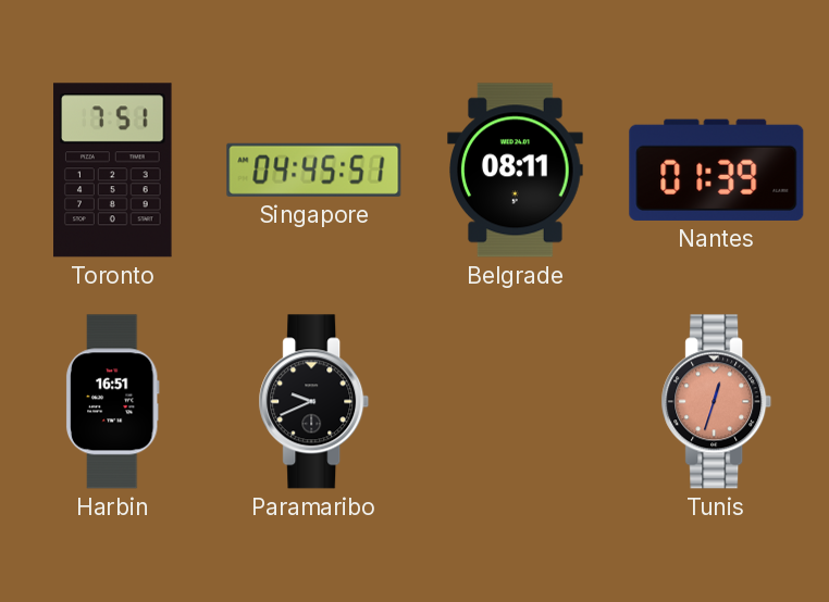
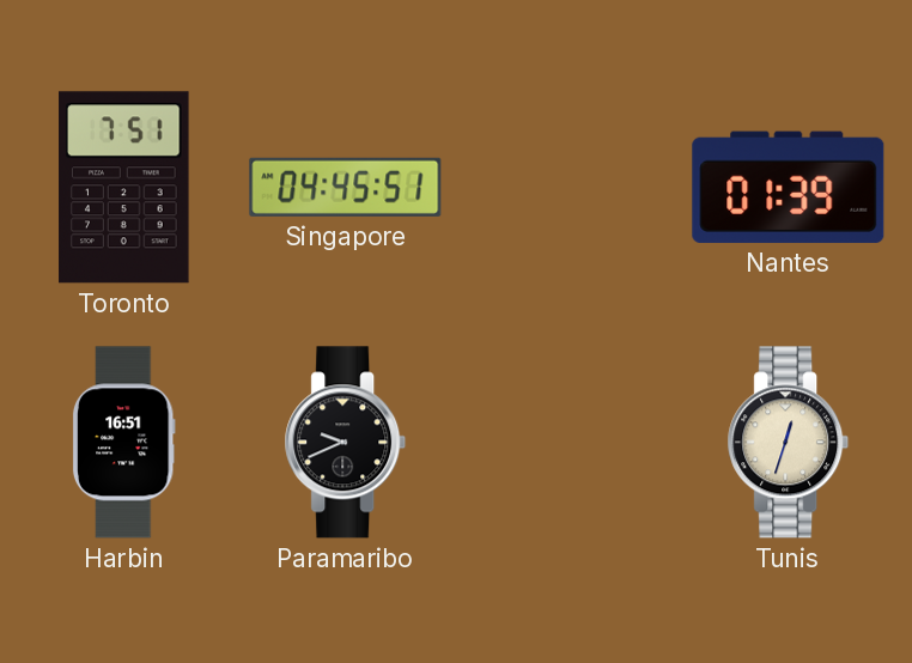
Belgrade: 08:11 -> none (516, 171)
Tunis dial: salmon -> cream (789, 443)
